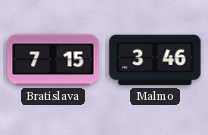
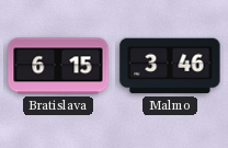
Bratislava: 7:15 -> 6:15 (58, 66)
